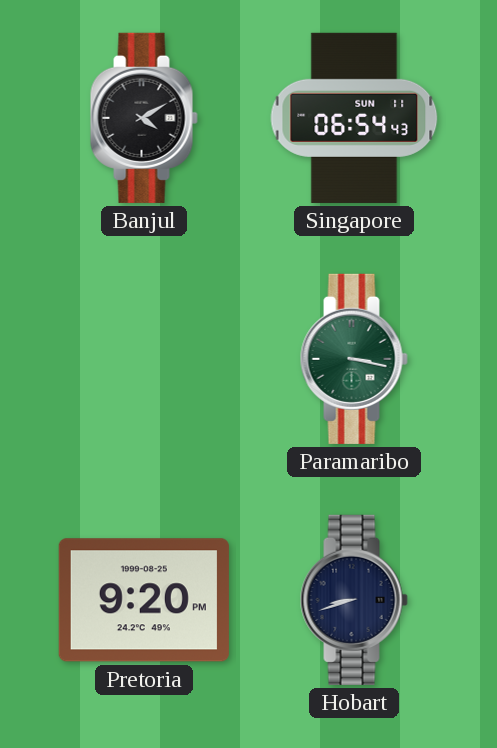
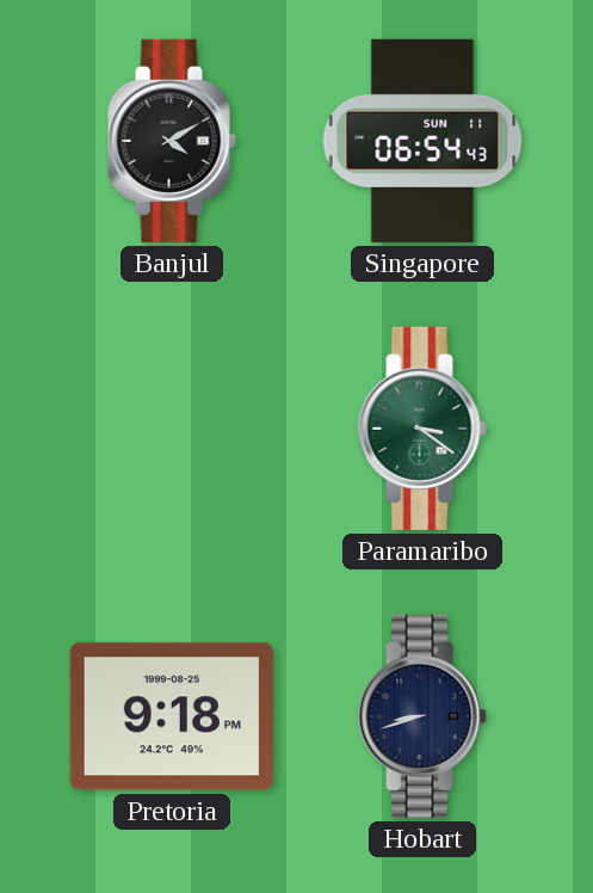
Paramaribo: 3:17 -> 3:21 (422, 429)
Pretoria: 9:20 -> 9:18 (172, 716)
